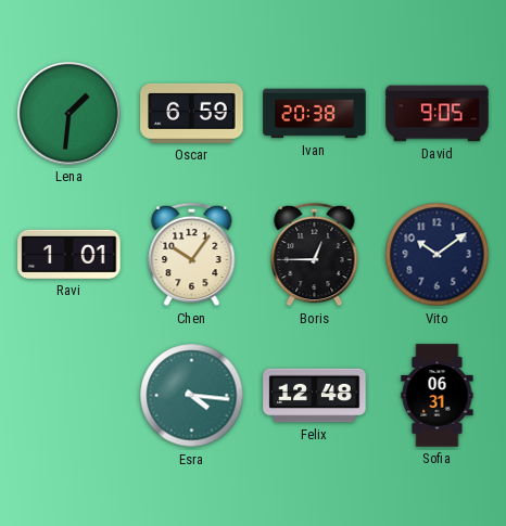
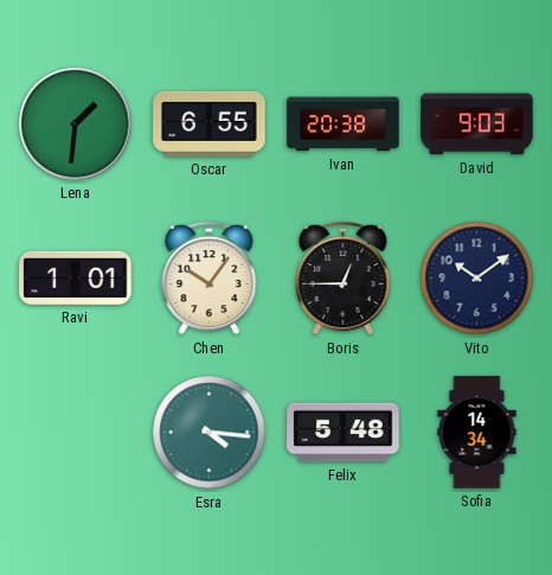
Oscar: 6:59 -> 6:55 (210, 123)
David: 9:05 -> 9:03 (477, 124)
Felix: 12:48 -> 5:48 (344, 433)
Sofia: 06:31 -> 14:34 (477, 433)
